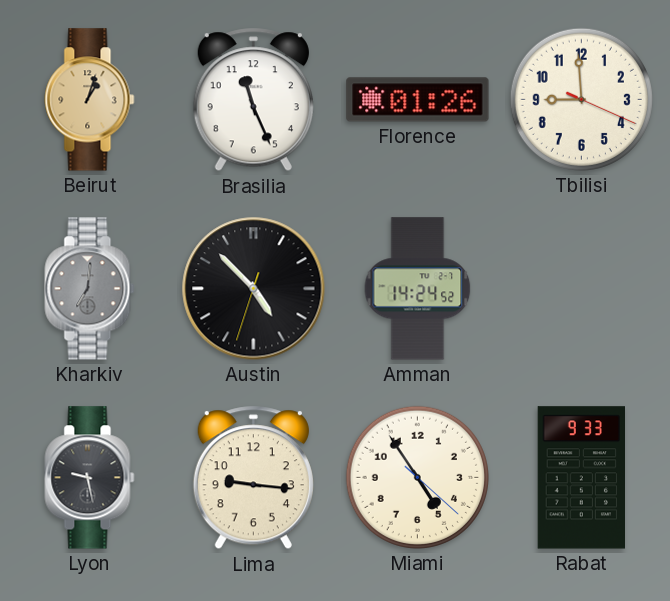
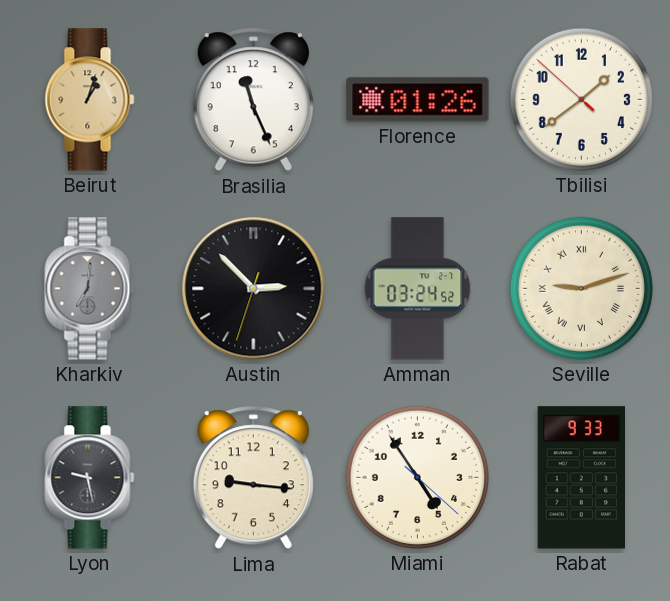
Tbilisi: 8:59 -> 1:38 (581, 99)
Austin: 4:52 -> 2:52 (254, 289)
Amman: 14:24 -> 03:24 (418, 289)
Seville: none -> 9:12 (581, 288)
